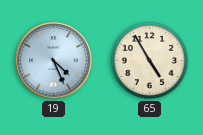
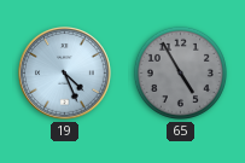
65 dial: cream -> grey (180, 72)
